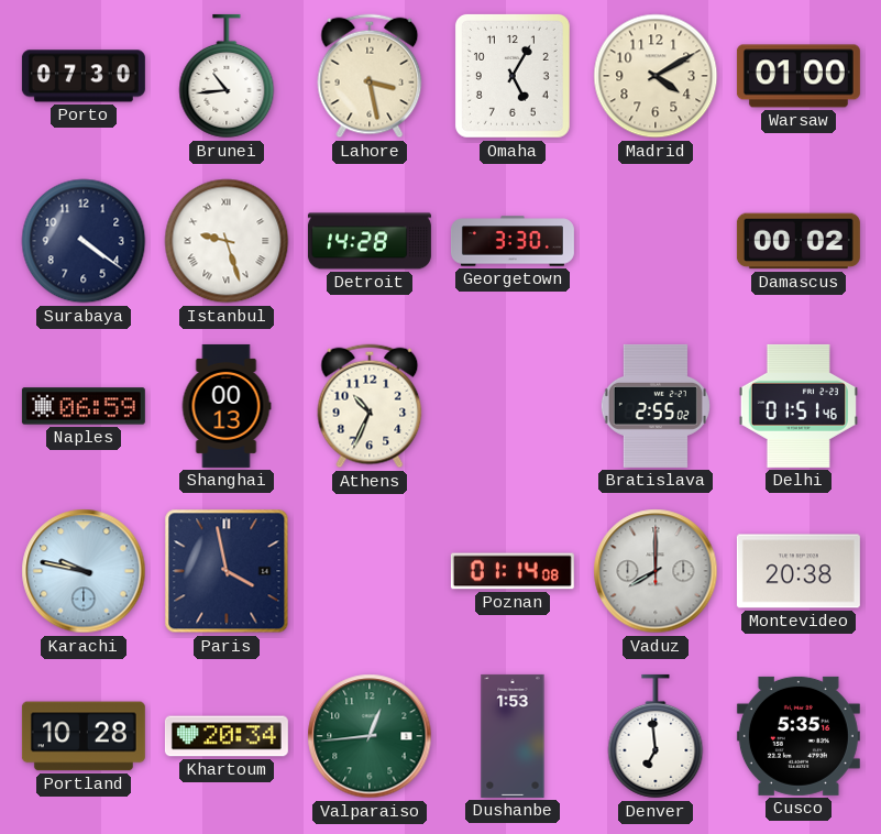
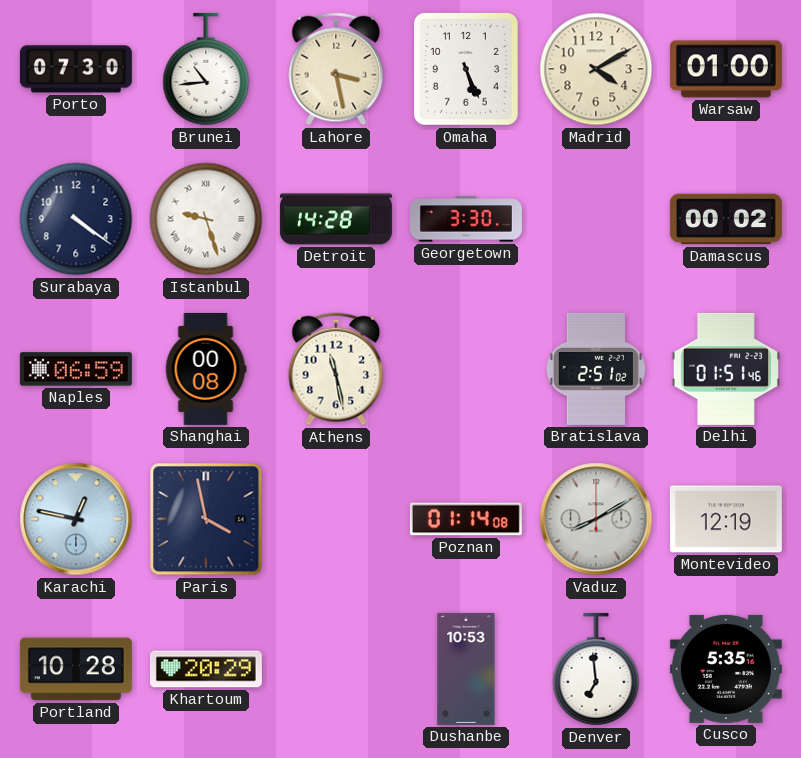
Omaha: 5:05 -> 5:26 (466, 69)
Shanghai: 00:13 -> 00:08 (206, 369)
Athens: 10:34 -> 11:28 (336, 369)
Bratislava: 2:55 -> 2:51 (596, 369)
Karachi: 9:47 -> 12:47 (76, 519)
Vaduz: 8:00 -> 8:10 (596, 519)
Montevideo: 20:38 -> 12:19 (726, 519)
Khartoum: 20:34 -> 20:29 (206, 669)
Valparaiso: 12:44 -> none (370, 736)
Dushanbe: 1:53 -> 10:53 (466, 669)
